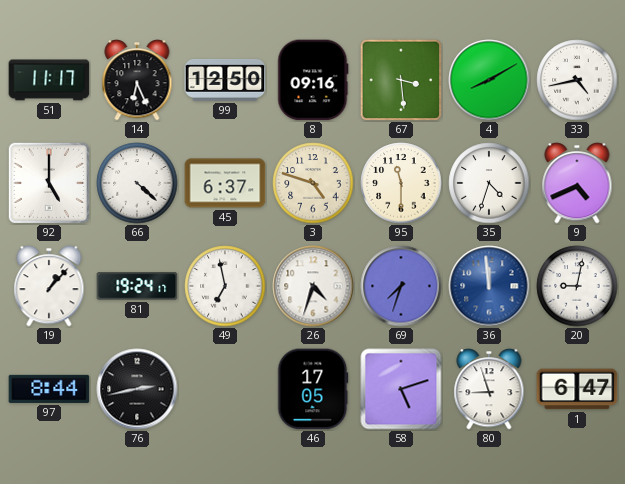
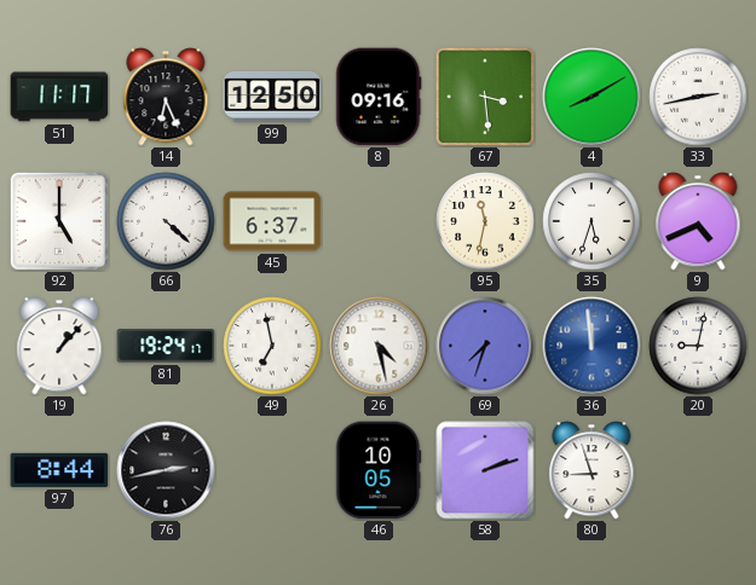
33: 4:43 -> 2:43 (698, 97)
3: 4:48 -> none (313, 183)
95: 11:30 -> 11:32 (485, 221)
35: 4:33 -> 5:33 (591, 221)
26: 4:33 -> 4:28 (379, 346)
46: 17:05 -> 10:05 (379, 470)
58: 5:12 -> 2:12 (485, 470)
1: 6:47 -> none (577, 389)
